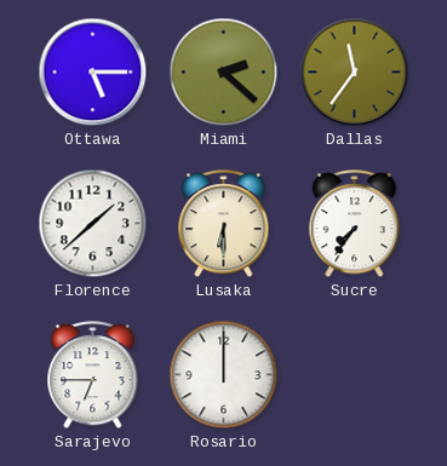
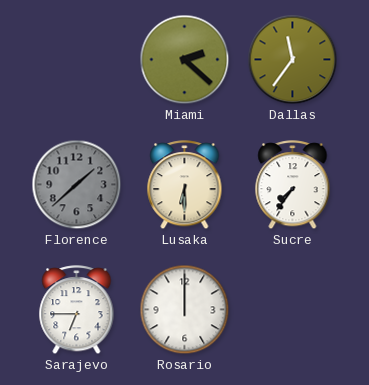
Ottawa: 5:15 -> none (93, 73)
Florence dial: white -> grey (77, 185)
